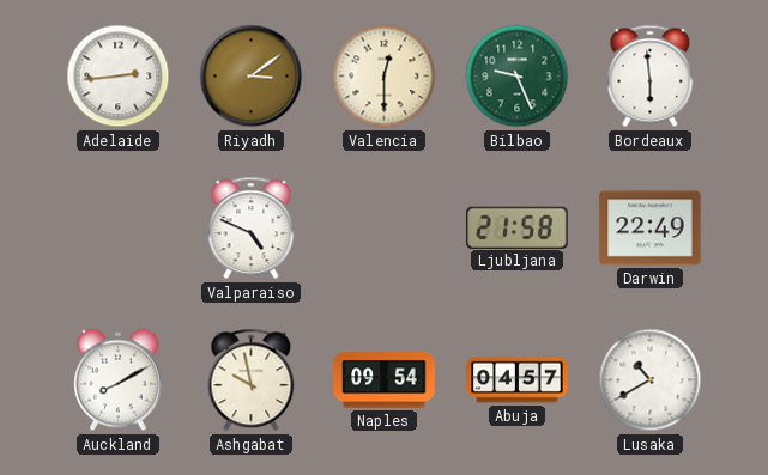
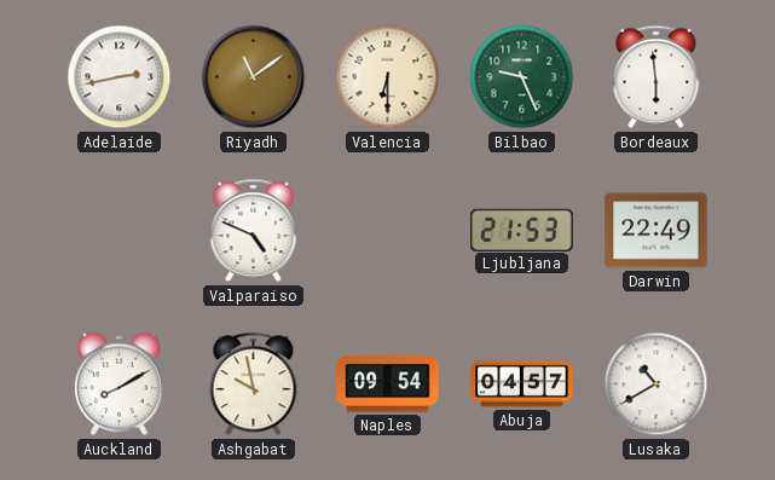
Adelaide: 2:44 -> 2:43 (120, 77)
Riyadh: 3:09 -> 11:09 (254, 77)
Valencia: 12:30 -> 6:30 (388, 77)
Ljubljana: 21:58 -> 21:53 (522, 230)
